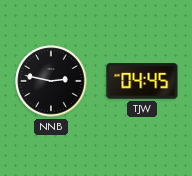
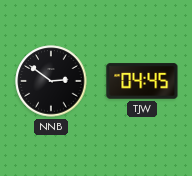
NNB: 2:47 -> 2:51 (51, 81)
